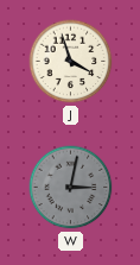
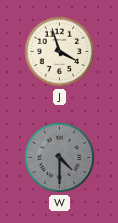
W: 3:02 -> 4:30 (60, 158)
